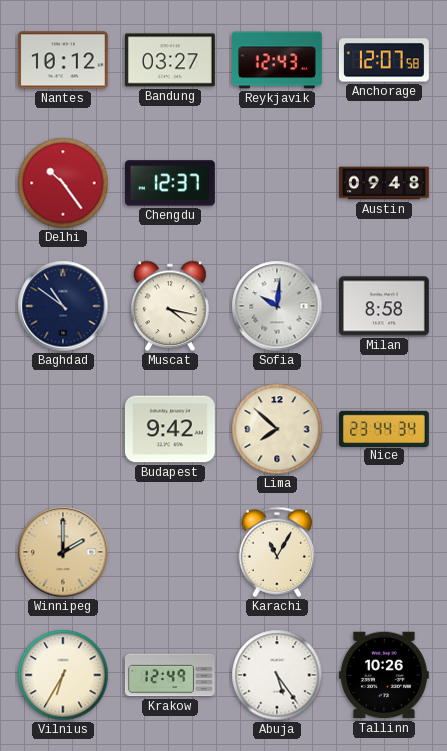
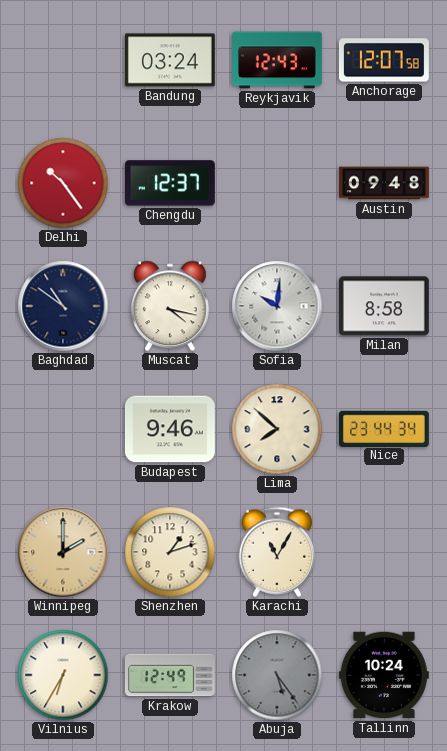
Nantes: 10:12 -> none (63, 60)
Bandung: 03:27 -> 03:24 (170, 60)
Budapest: 9:42 -> 9:46 (170, 429)
Shenzhen: none -> 1:12 (170, 552)
Abuja dial: white -> grey (277, 675)
Tallinn: 10:26 -> 10:24 (384, 675)
